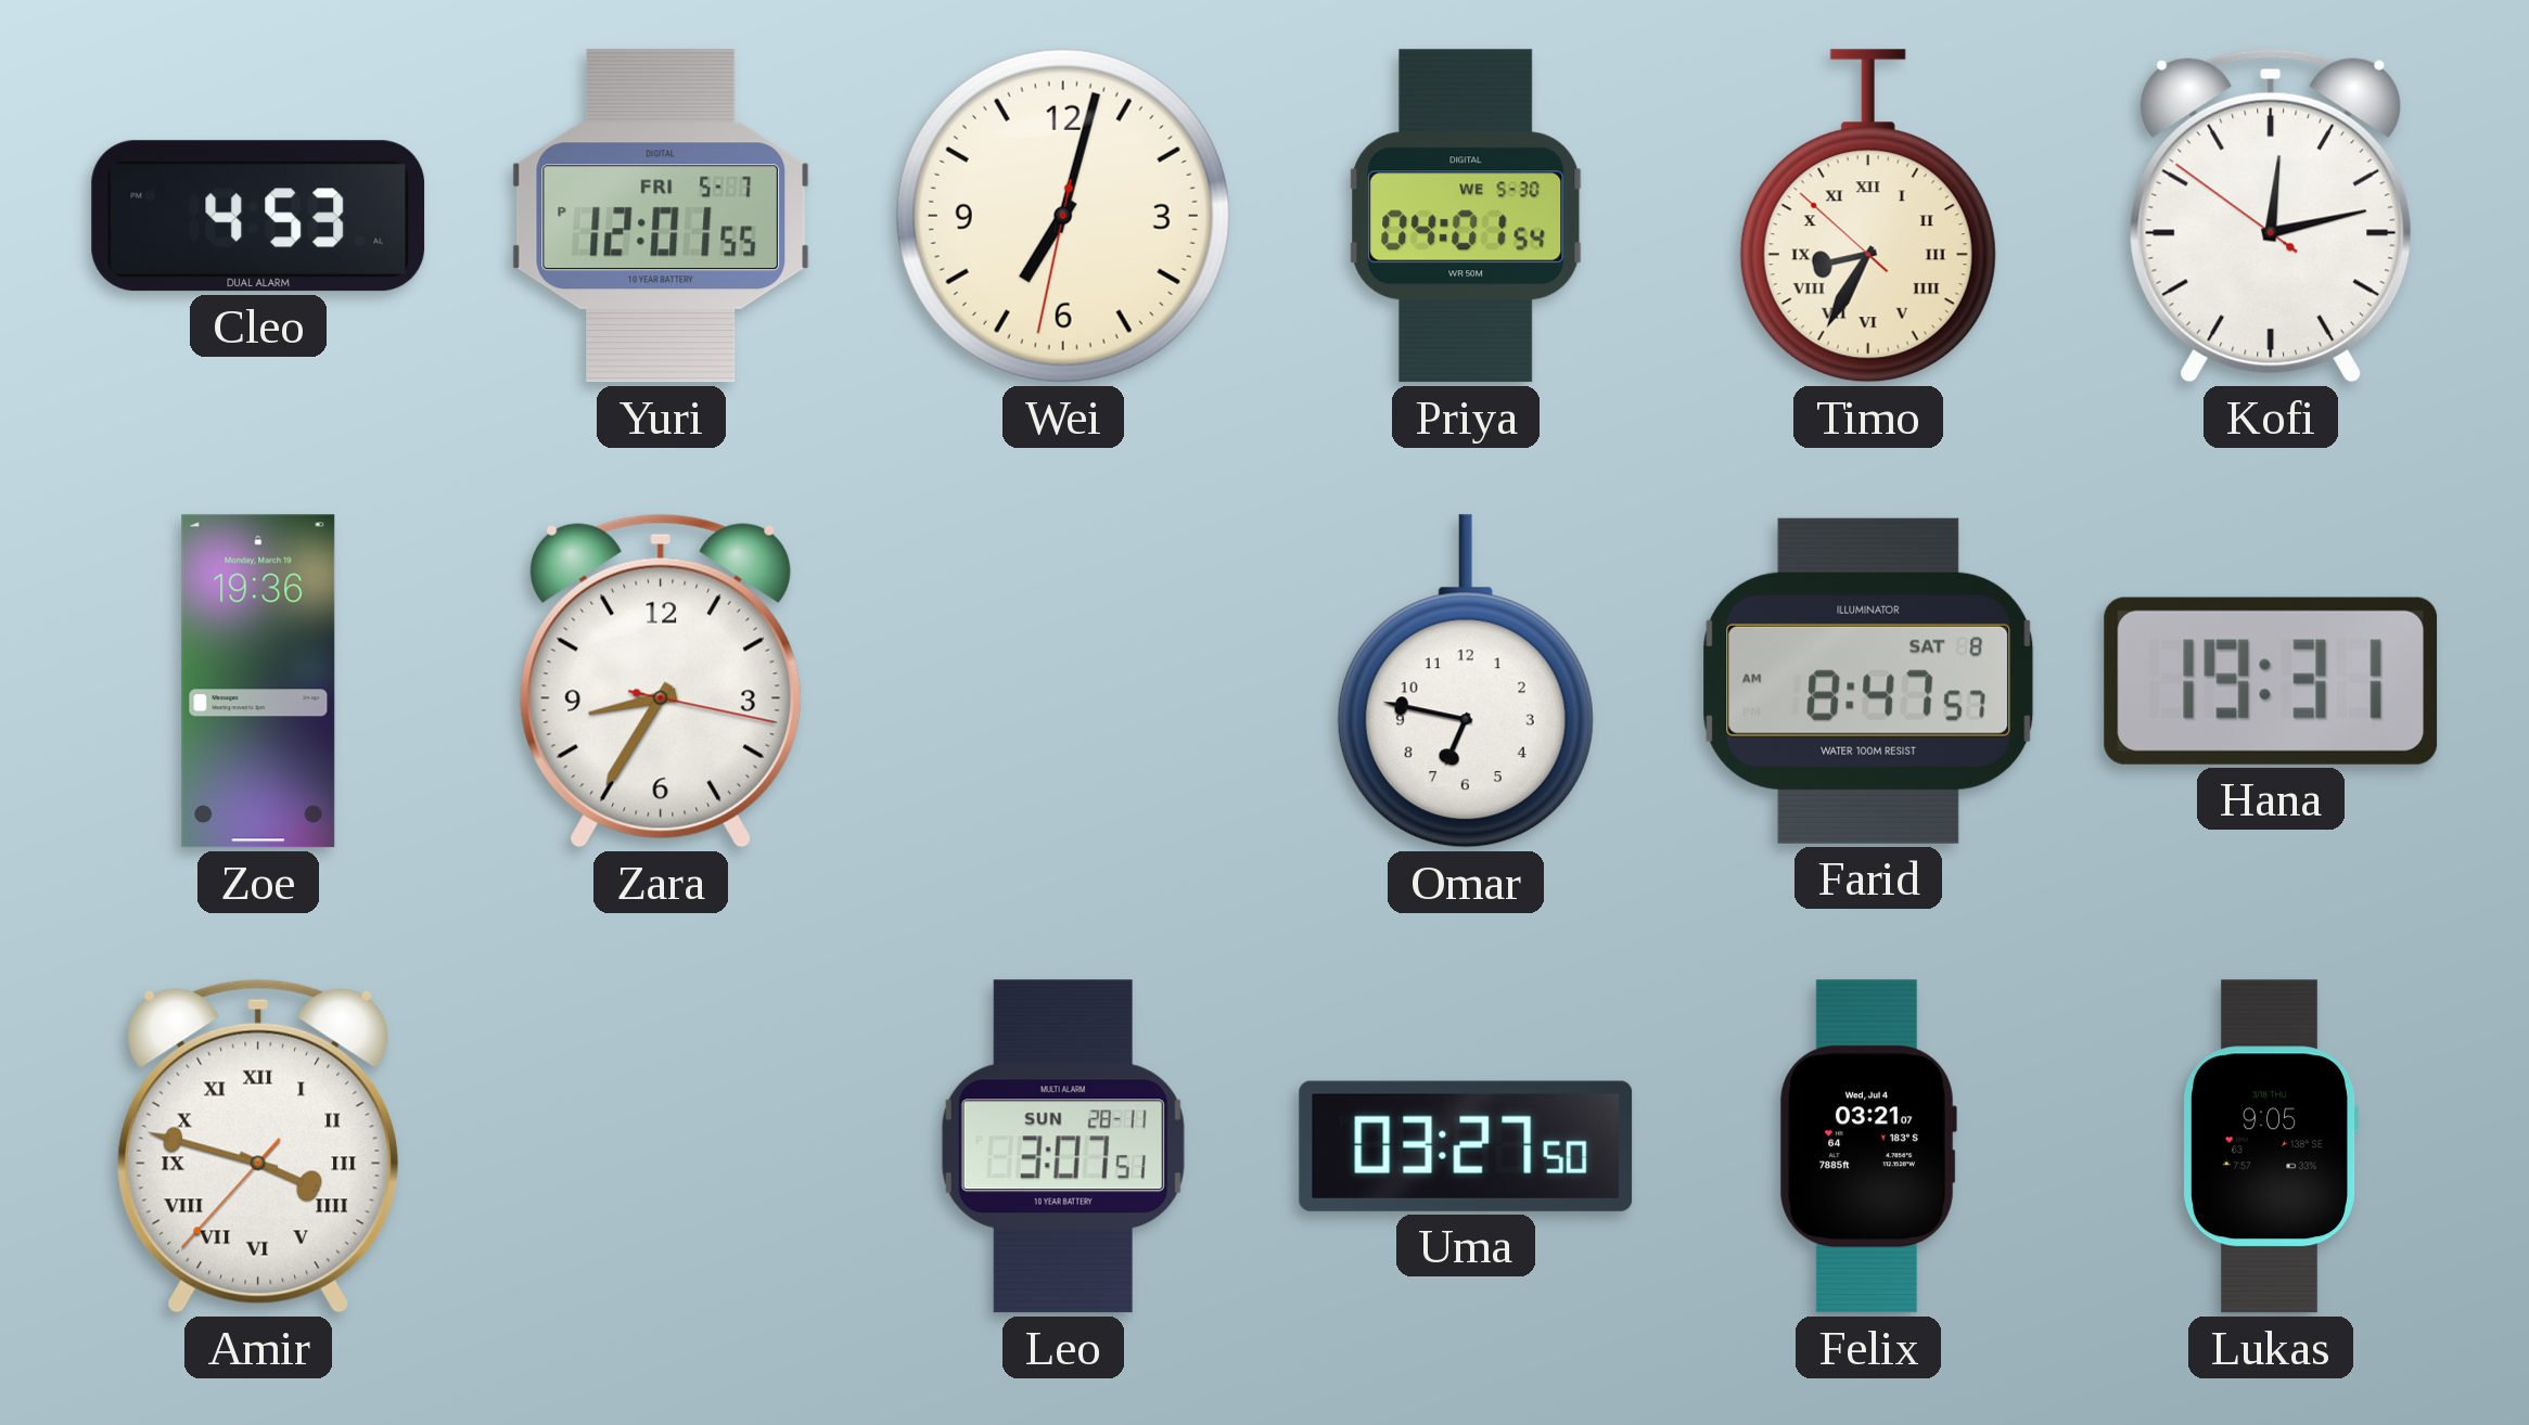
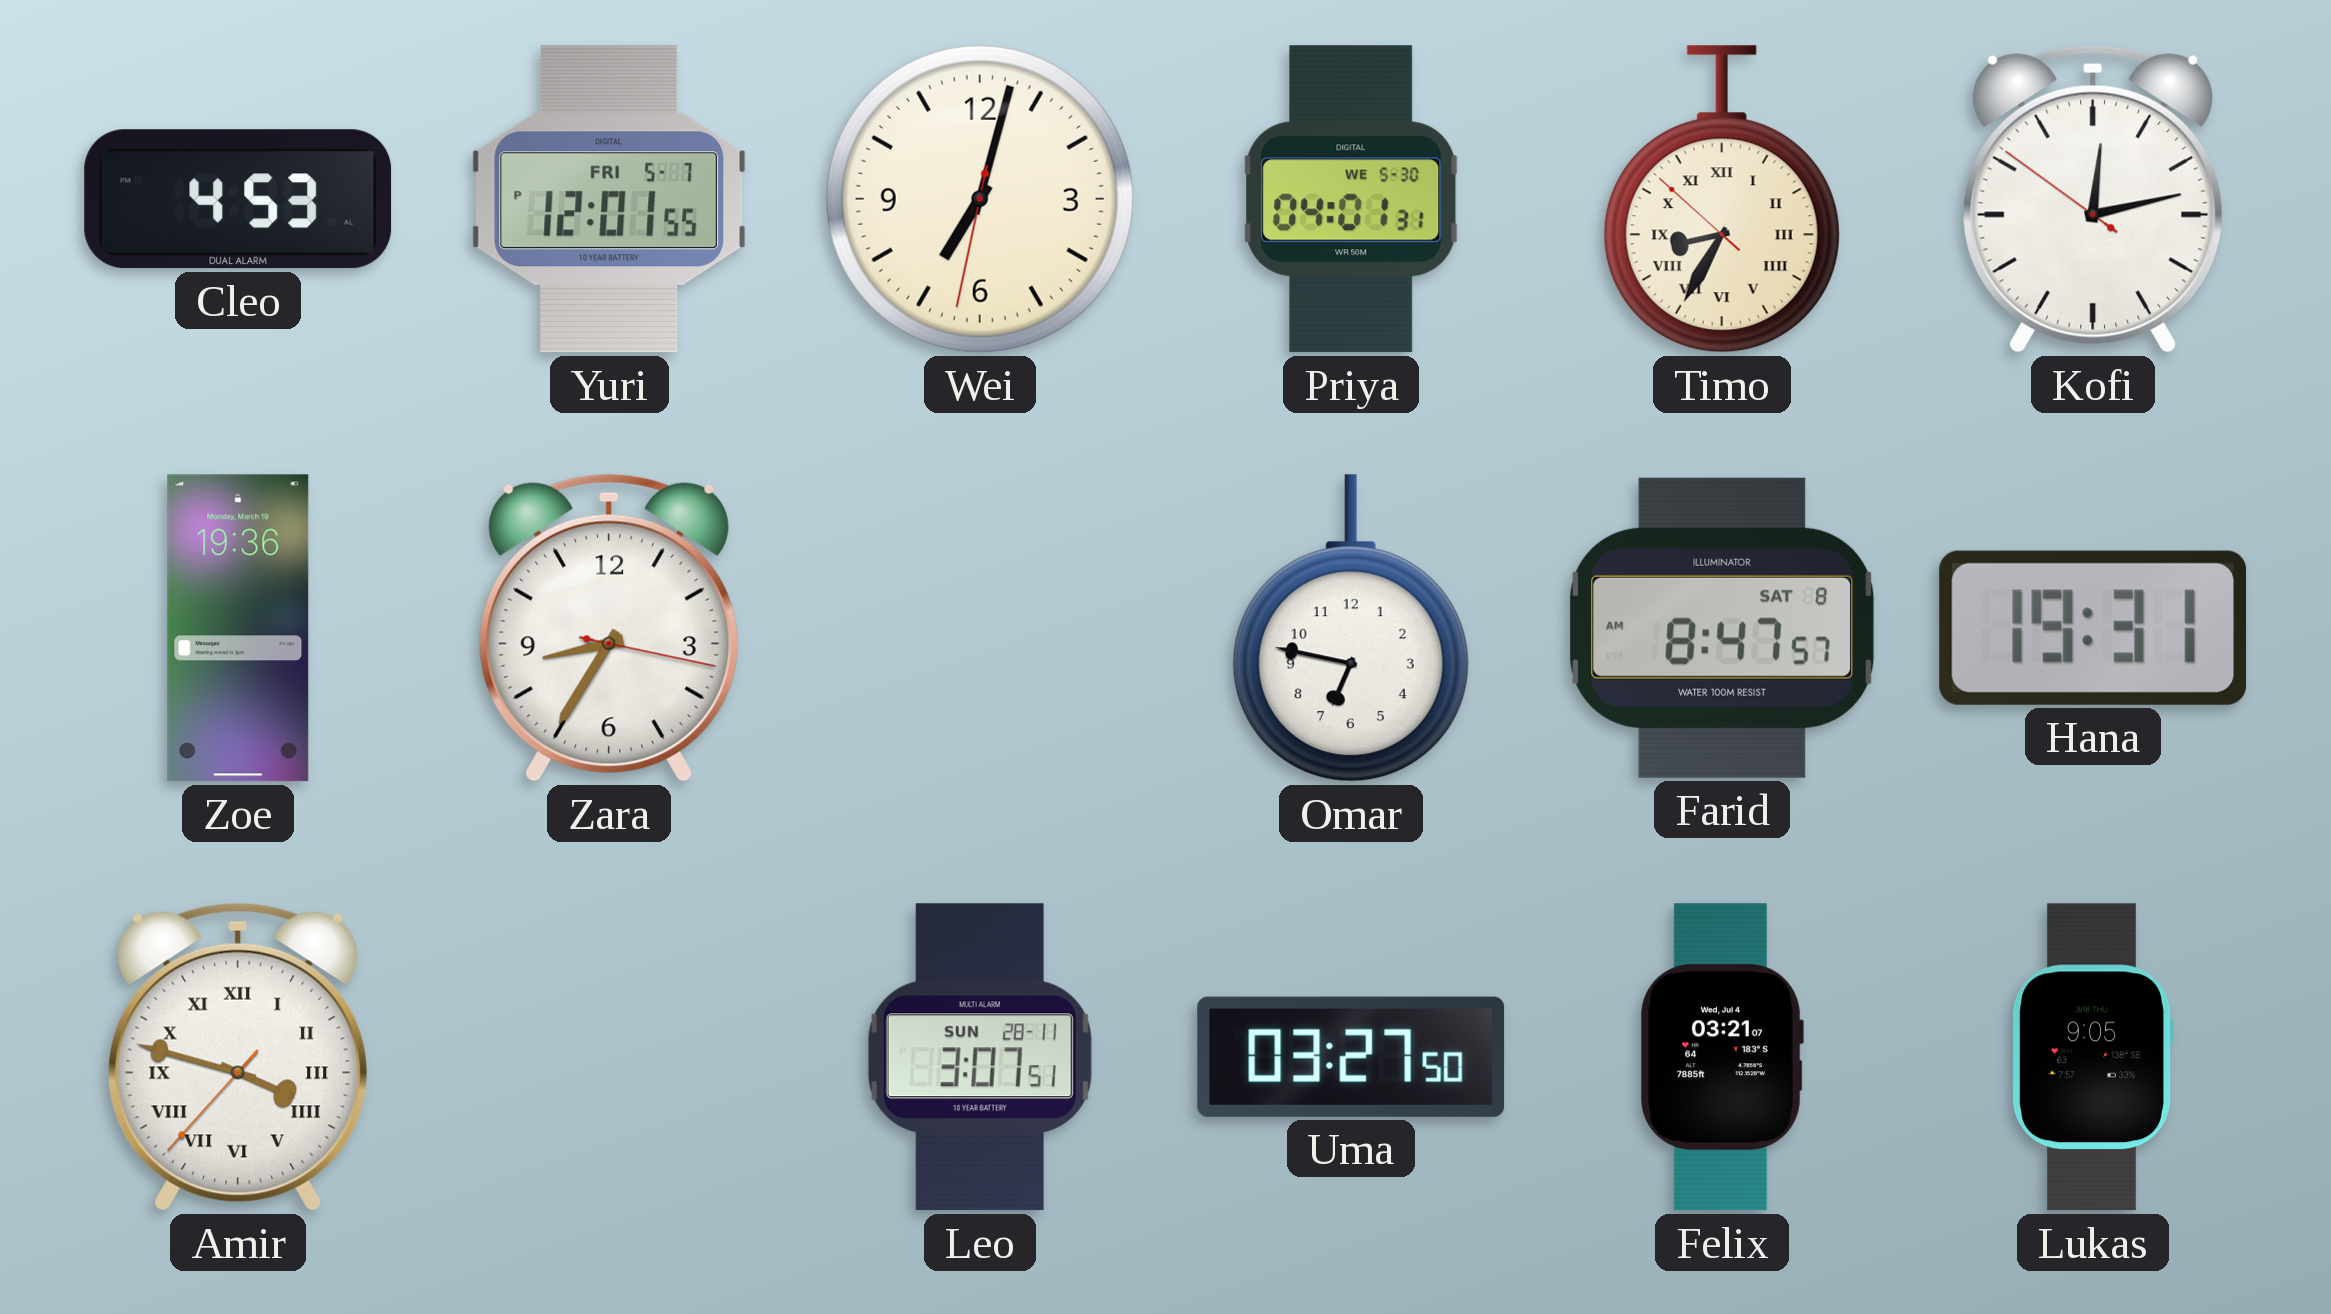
Priya: 04:01:54 -> 04:01:31 (1351, 199)
